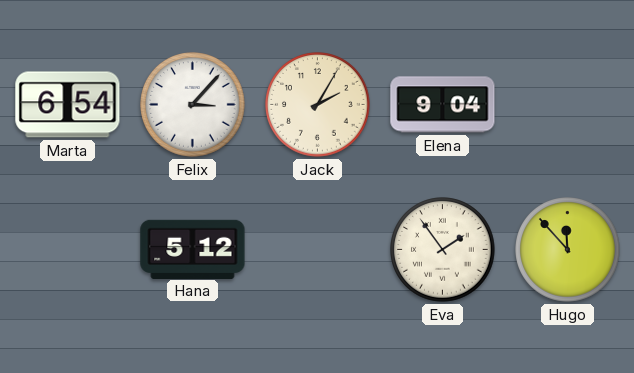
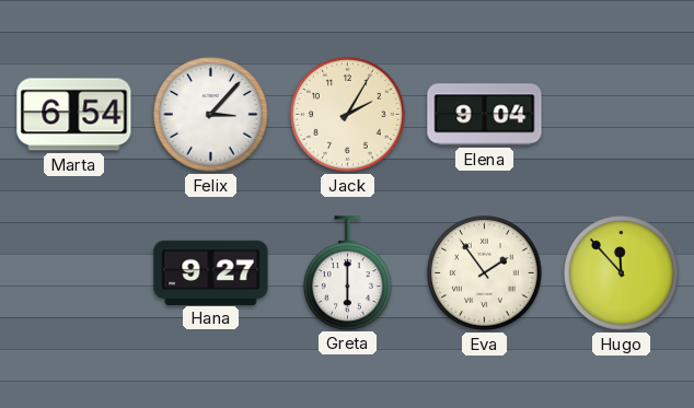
Hana: 5:12 -> 9:27 (211, 272)
Greta: none -> 6:00 (348, 272)
